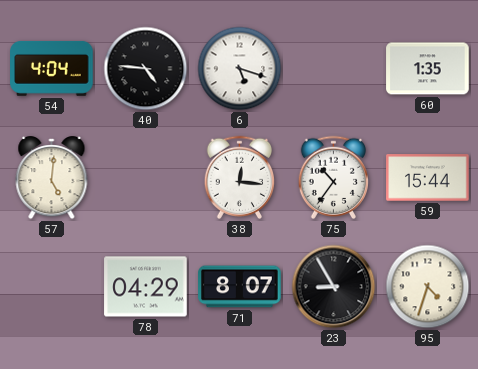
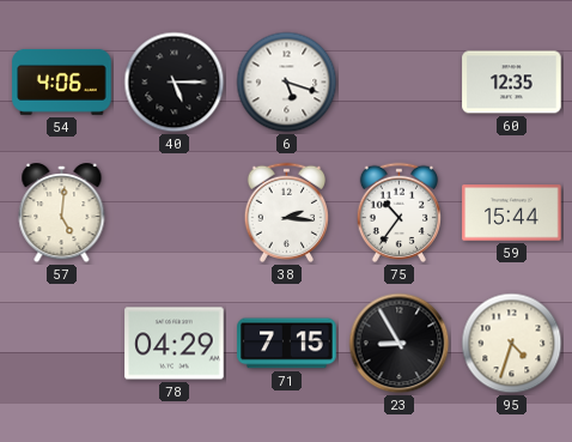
54: 4:04 -> 4:06 (62, 81)
40: 4:46 -> 5:15 (175, 83)
60: 1:35 -> 12:35 (512, 83)
38: 12:16 -> 2:16 (286, 212)
71: 8:07 -> 7:15 (287, 344)
